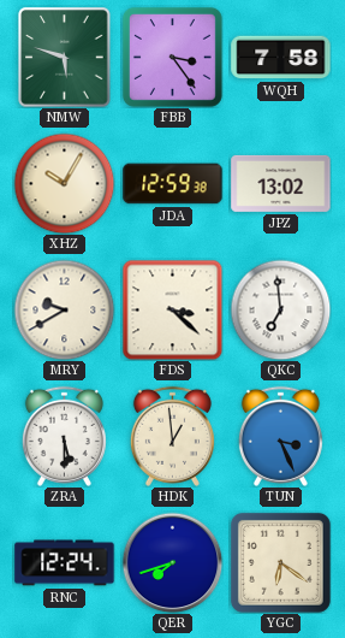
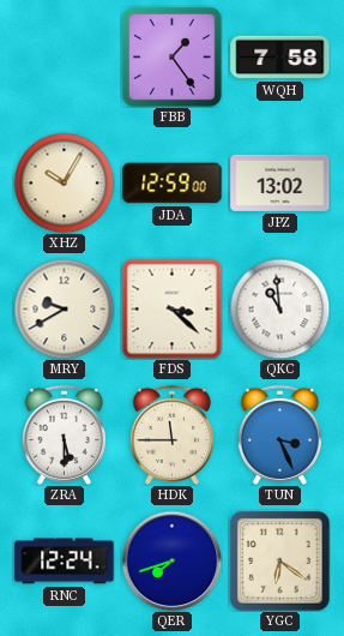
NMW: 5:48 -> none (65, 58)
FBB: 3:24 -> 1:24 (171, 56)
JDA: 12:59:38 -> 12:59:00 (173, 184)
QKC: 6:59 -> 10:59 (279, 308)
HDK: 12:59 -> 11:45 (171, 434)
